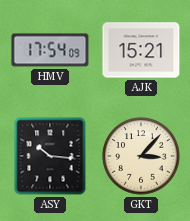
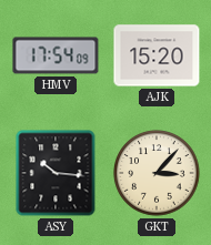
AJK: 15:21 -> 15:20 (157, 55)
